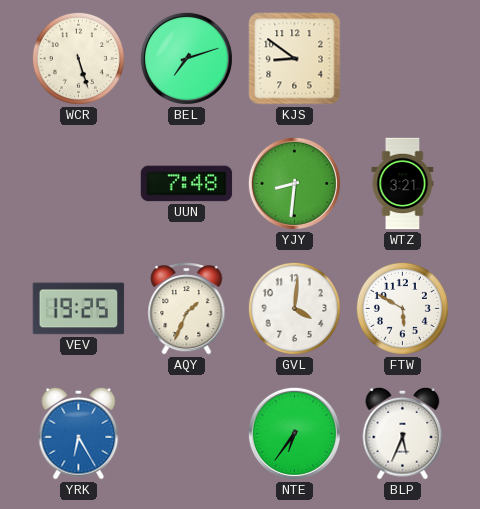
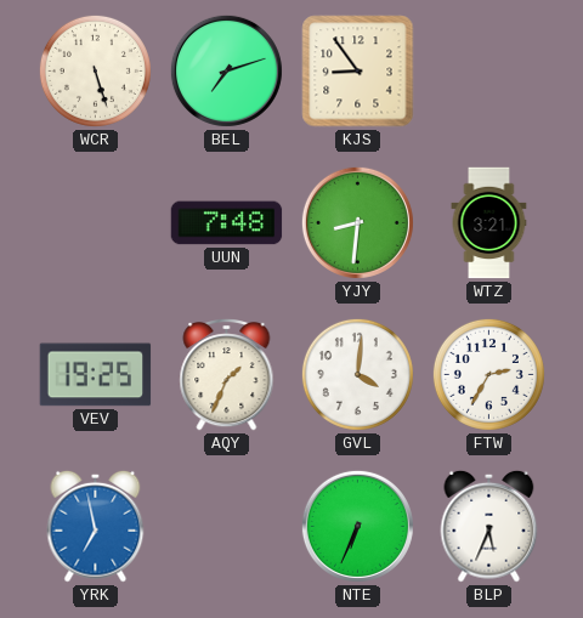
KJS: 8:51 -> 8:54 (358, 72)
FTW: 5:50 -> 2:35 (488, 374)
YRK: 6:25 -> 6:58 (96, 526)
NTE: 6:36 -> 6:34 (357, 526)
